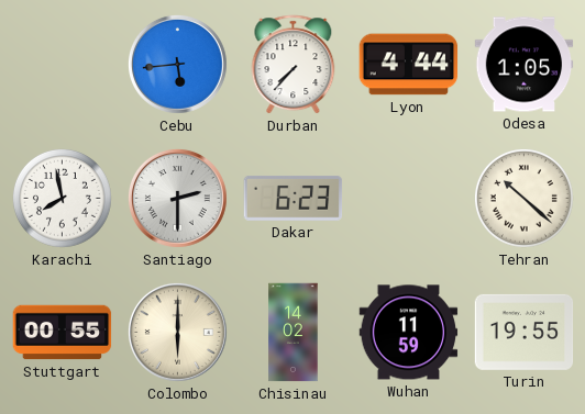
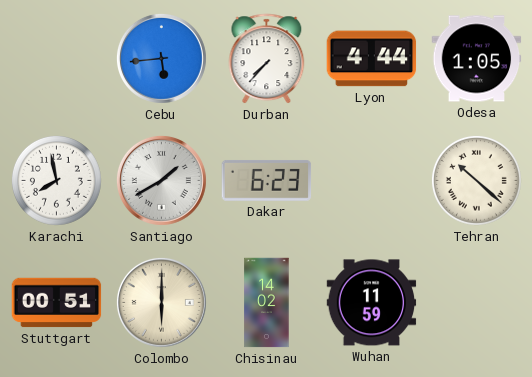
Santiago: 2:30 -> 1:40 (161, 180)
Stuttgart: 00:55 -> 00:51 (57, 303)
Turin: 19:55 -> none (525, 332)
